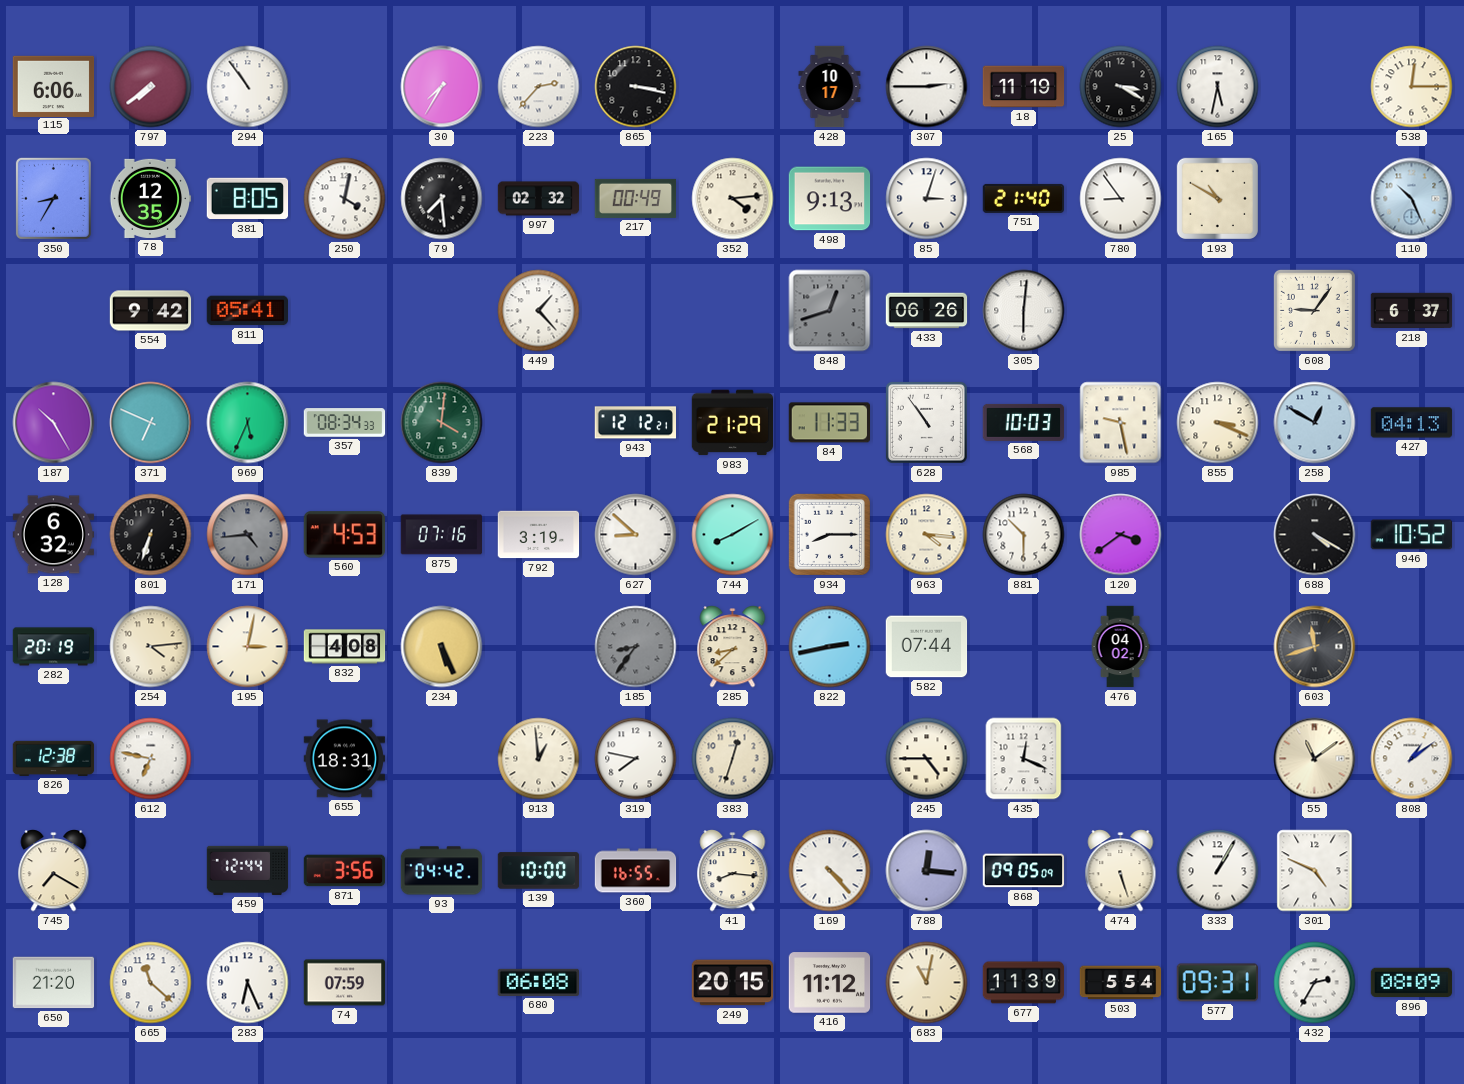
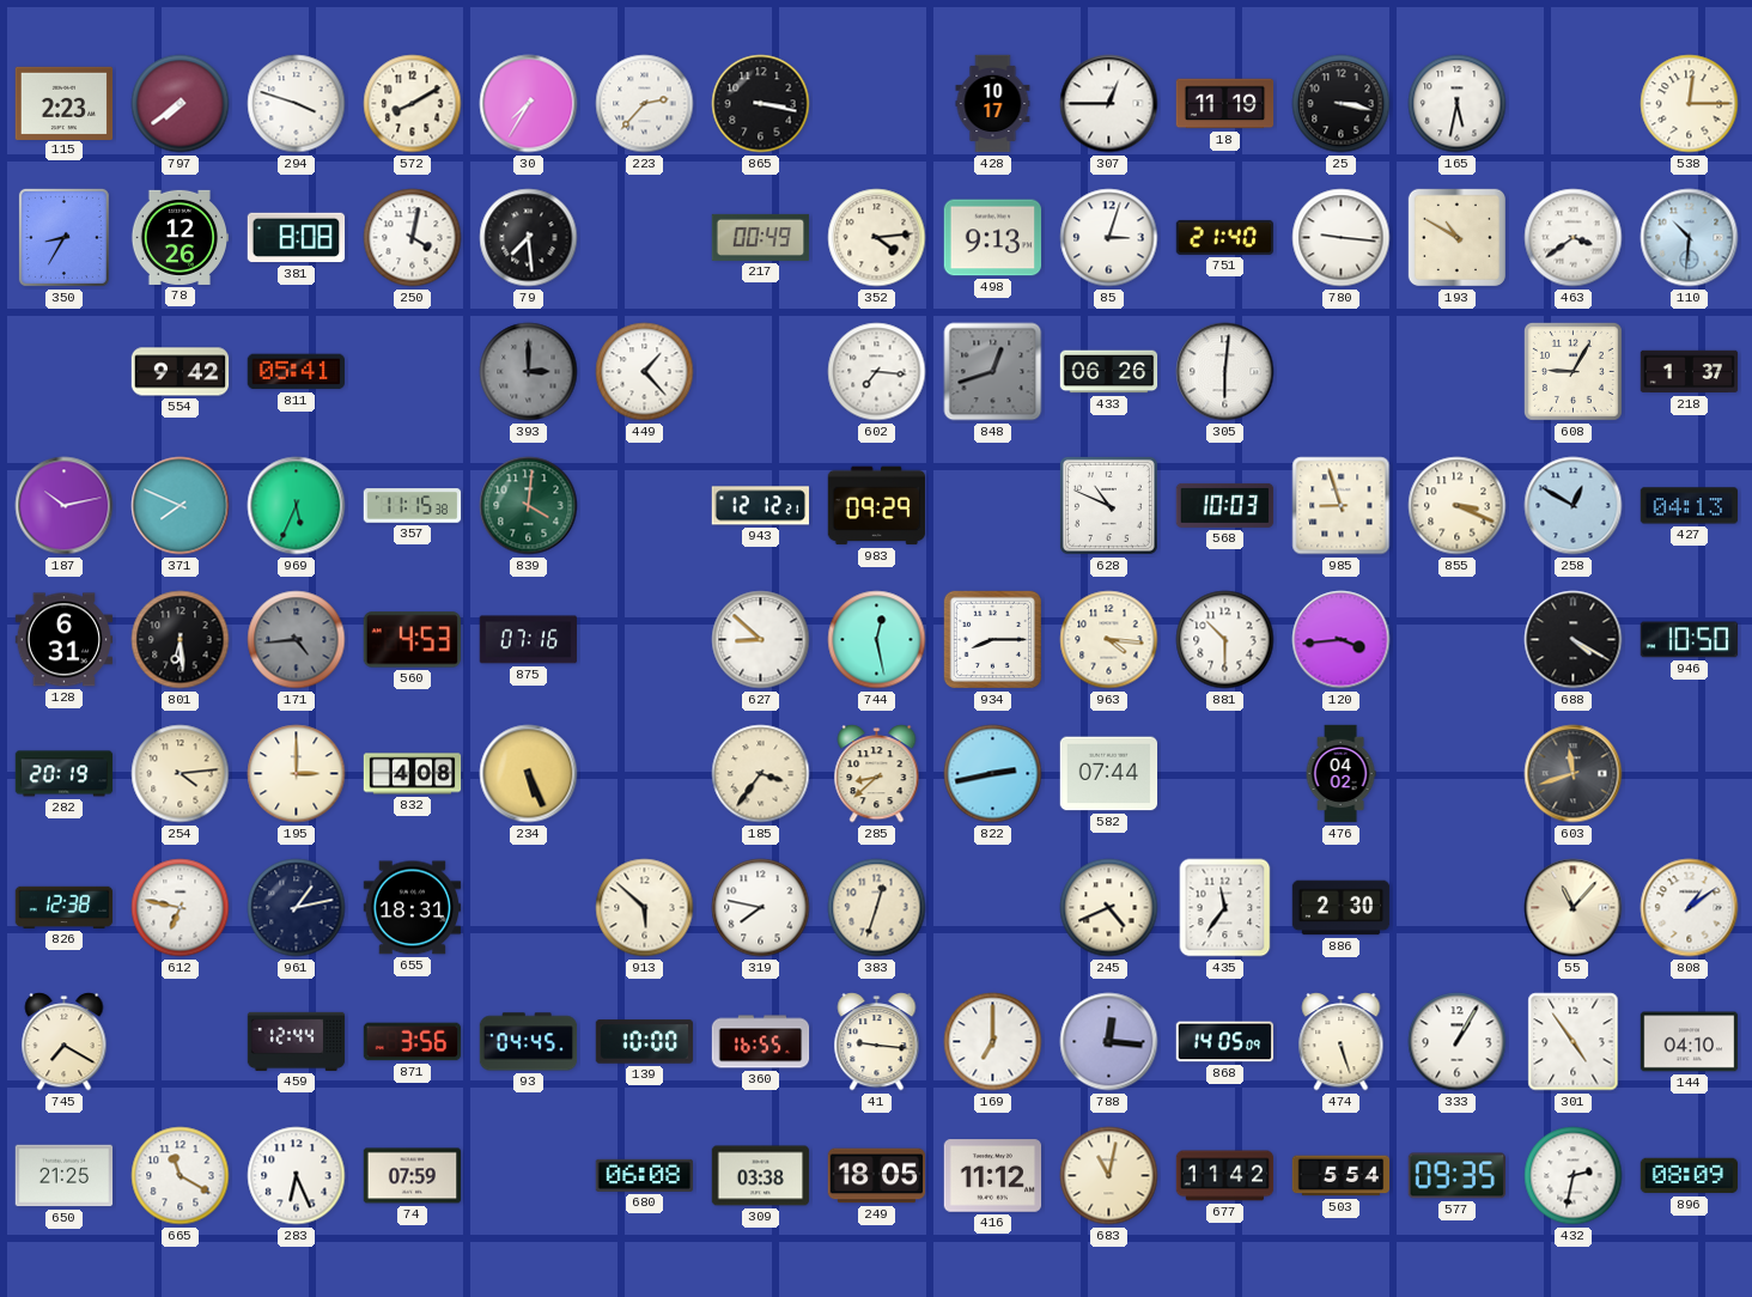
115: 6:06 -> 2:23 (65, 103)
294: 10:54 -> 3:48 (297, 104)
572: none -> 8:10 (413, 104)
307: 2:45 -> 12:45 (1109, 104)
25: 3:20 -> 3:17 (1342, 104)
78: 12:35 -> 12:26 (180, 237)
381: 8:05 -> 8:08 (297, 238)
997: 02:32 -> none (539, 199)
780: 8:54 -> 9:16 (1342, 238)
463: none -> 3:39 (1574, 238)
110: 10:26 -> 10:31 (1690, 238)
393: none -> 3:00 (529, 372)
602: none -> 7:16 (877, 372)
608: 9:06 -> 9:05 (1572, 371)
218: 6:37 -> 1:37 (1690, 372)
187: 10:25 -> 10:13 (65, 506)
371: 6:49 -> 7:49 (181, 506)
357: 08:34 -> 11:15 (413, 506)
983: 21:29 -> 09:29 (877, 506)
84: 11:33 -> none (829, 423)
628: 10:54 -> 10:49 (1108, 505)
985: 9:28 -> 8:57 (1342, 506)
128: 6:32 -> 6:31 (65, 640)
801: 6:33 -> 6:29 (181, 640)
792: 3:19 -> none (539, 535)
744: 8:10 -> 12:28 (877, 640)
120: 3:39 -> 3:44 (1342, 640)
946: 10:52 -> 10:50 (1690, 640)
195: 3:02 -> 3:00 (297, 774)
185: 8:36 -> 3:36 (761, 774)
185 dial: grey -> cream (761, 774)
961: none -> 1:13 (297, 908)
913: 12:59 -> 5:52 (645, 908)
245: 4:45 -> 4:41 (1109, 908)
435: 12:19 -> 11:36 (1225, 908)
886: none -> 2:30 (1342, 908)
55: 11:09 -> 11:07 (1574, 908)
93: 04:42 -> 04:45 (529, 1042)
41: 8:16 -> 9:16 (877, 1042)
169: 4:23 -> 7:00 (993, 1042)
868: 09:05 -> 14:05 (1225, 1042)
301: 4:49 -> 4:54 (1574, 1042)
144: none -> 04:10 (1690, 1042)
650: 21:20 -> 21:25 (65, 1176)
665: 11:22 -> 11:20 (181, 1176)
309: none -> 03:38 (761, 1176)
249: 20:15 -> 18:05 (877, 1176)
677: 11:39 -> 11:42 (1225, 1176)
577: 09:31 -> 09:35 (1458, 1176)
432: 2:35 -> 2:32 (1574, 1176)
